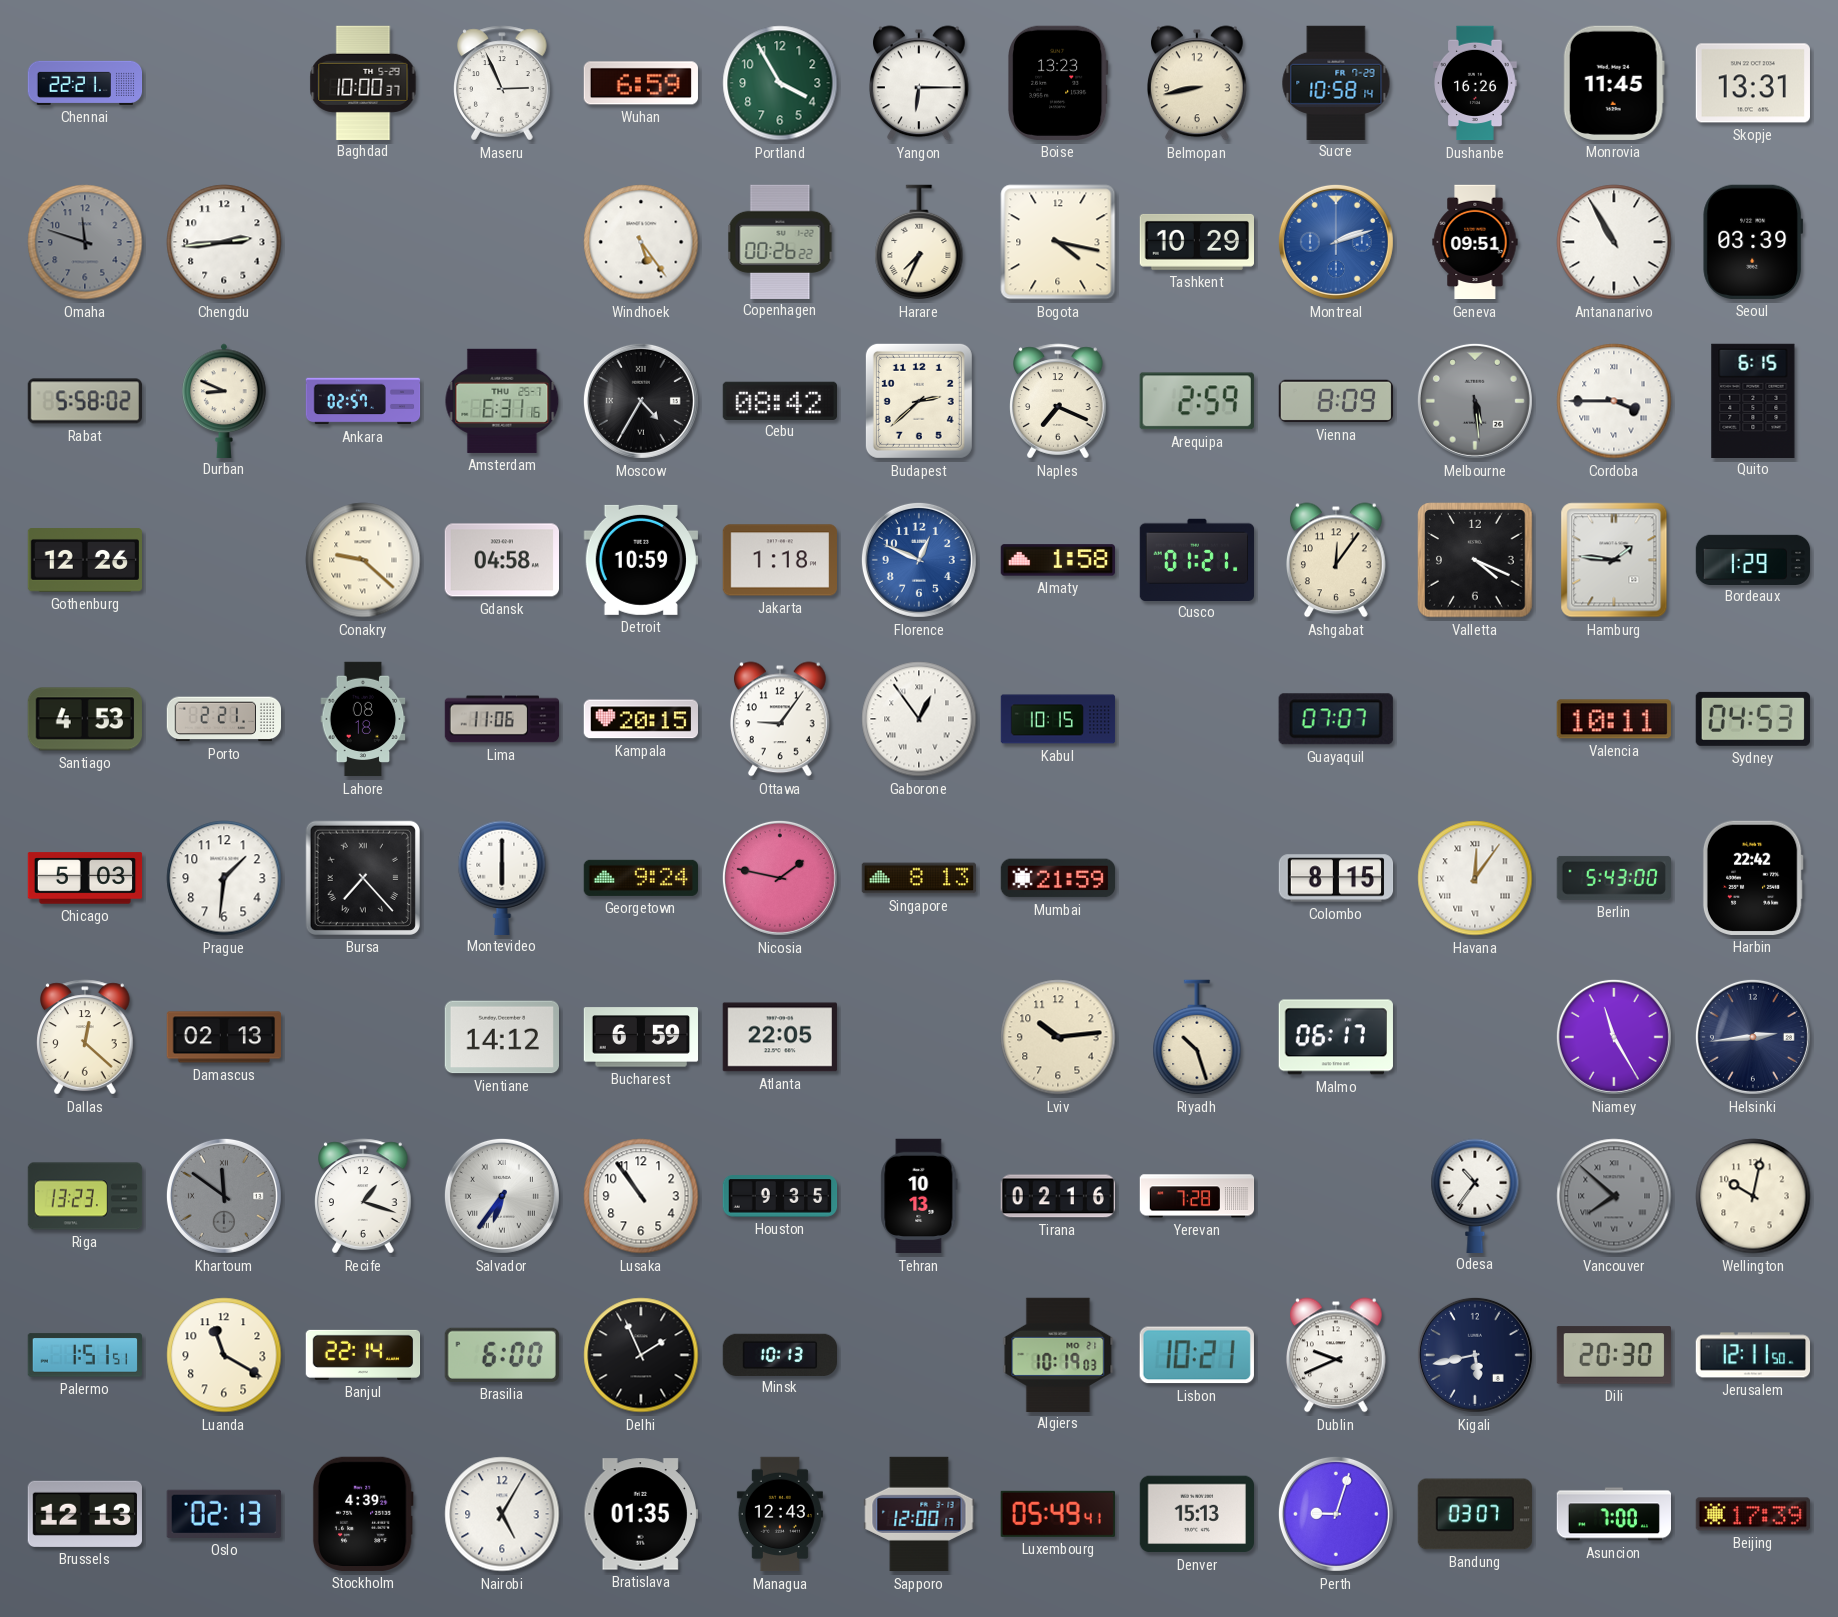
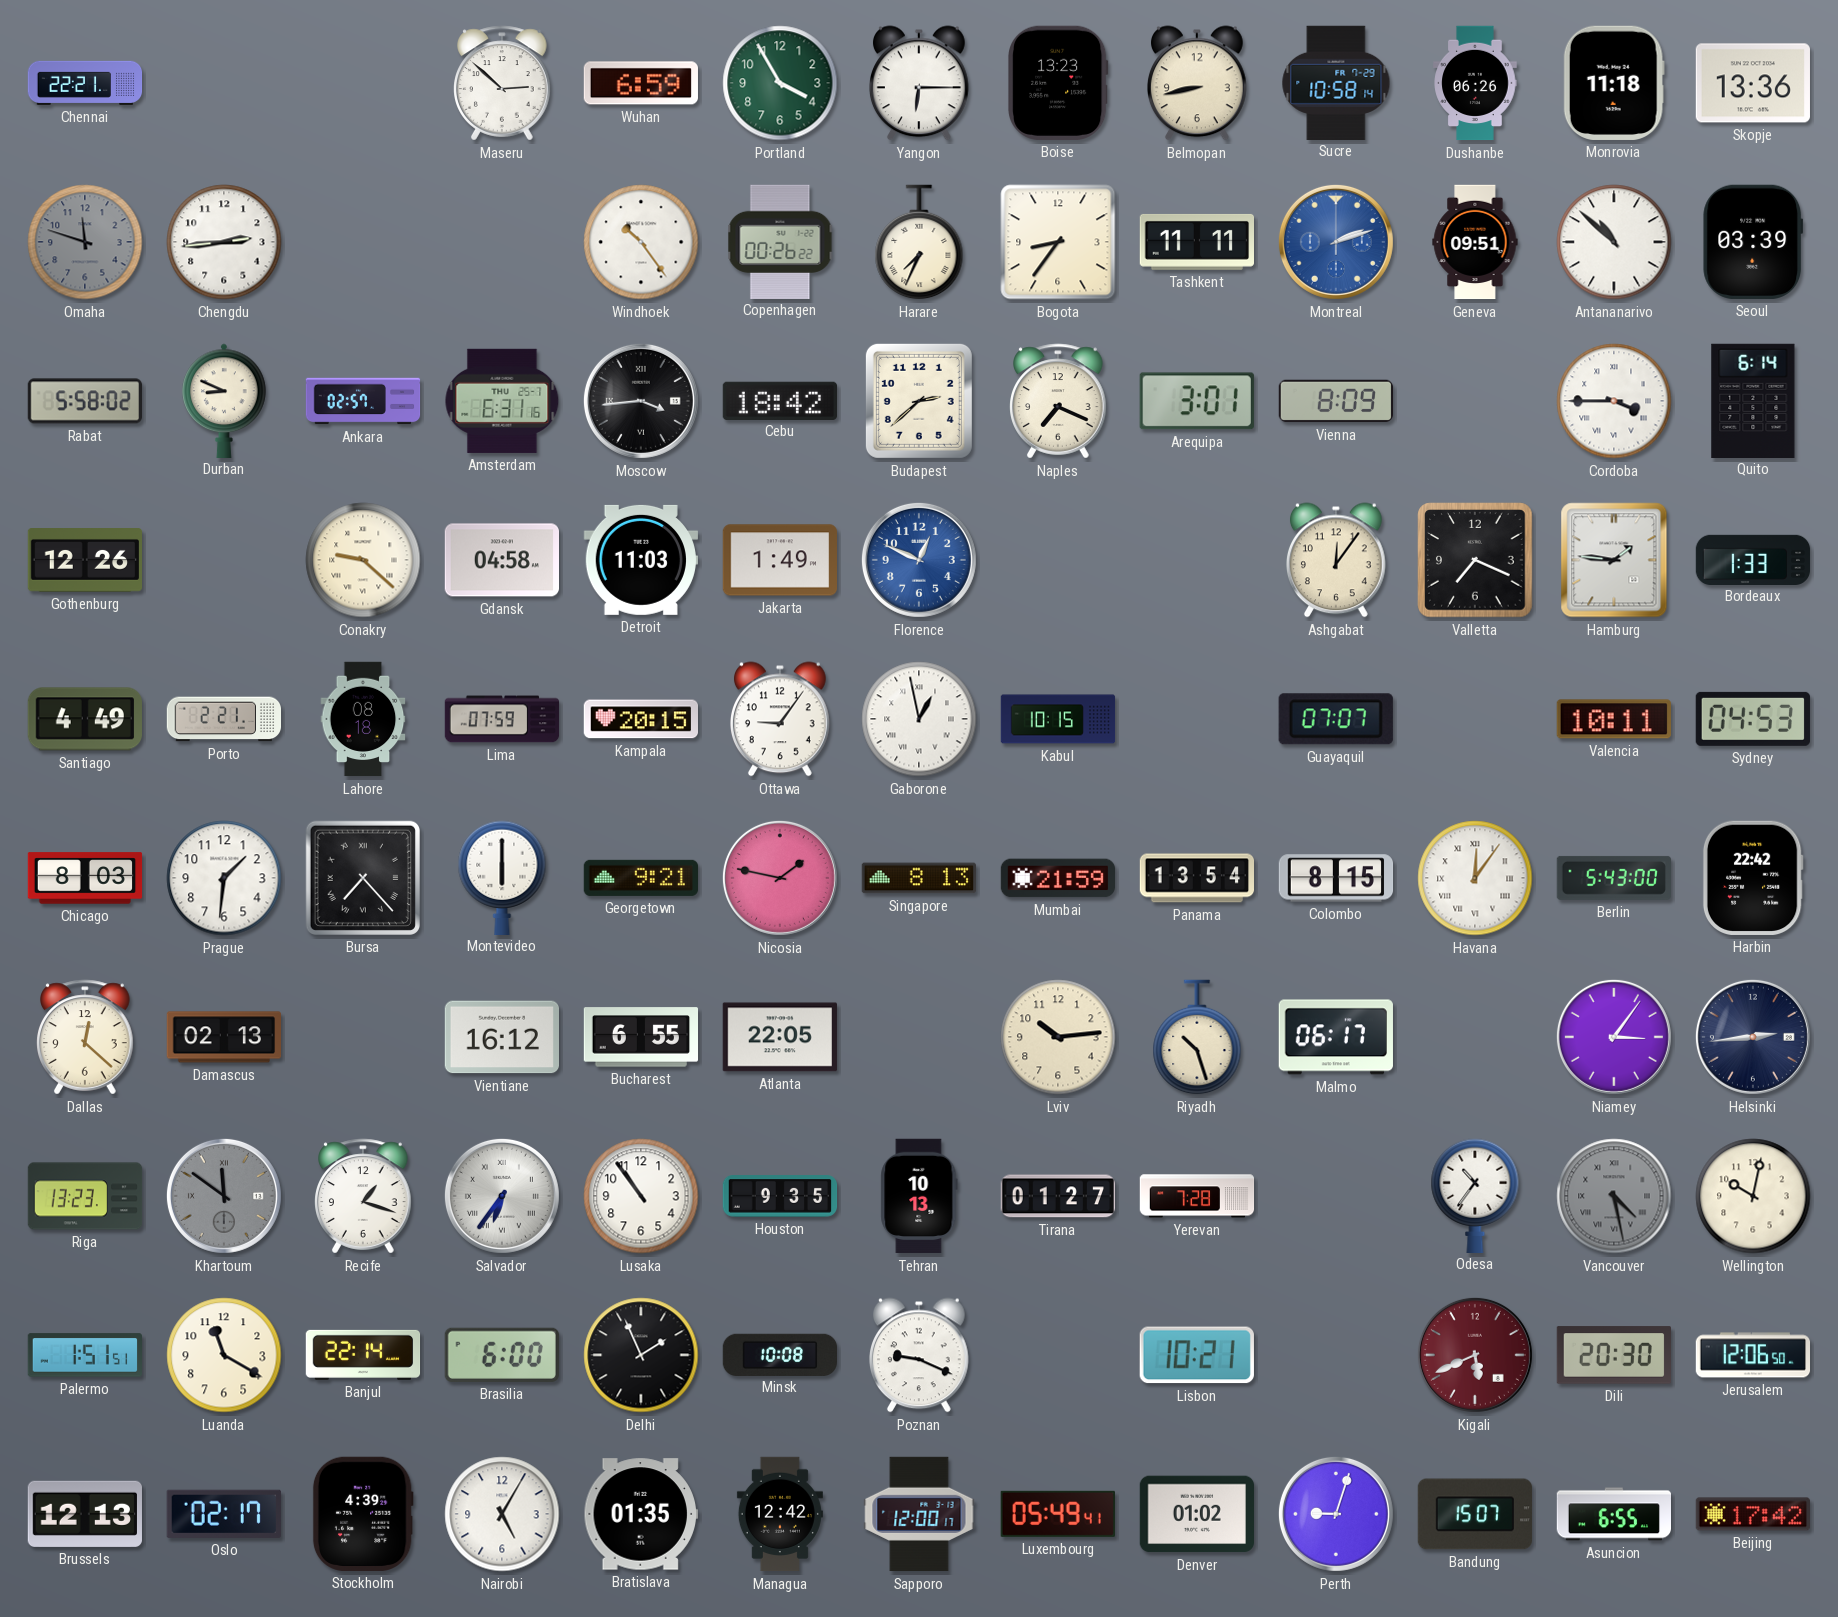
Baghdad: 10:00 -> none (363, 82)
Maseru: 2:56 -> 2:52 (502, 83)
Dushanbe: 16:26 -> 06:26 (1475, 83)
Monrovia: 11:45 -> 11:18 (1614, 83)
Skopje: 13:31 -> 13:36 (1752, 83)
Windhoek: 5:24 -> 10:24 (641, 242)
Bogota: 4:17 -> 8:36 (1058, 242)
Tashkent: 10:29 -> 11:11 (1196, 242)
Antananarivo: 10:55 -> 10:52 (1614, 242)
Moscow: 4:35 -> 3:44 (641, 401)
Cebu: 08:42 -> 18:42 (779, 400)
Arequipa: 2:59 -> 3:01 (1197, 401)
Melbourne: 5:29 -> none (1475, 401)
Quito: 6:15 -> 6:14 (1753, 400)
Detroit: 10:59 -> 11:03 (640, 560)
Jakarta: 1:18 -> 1:49 (779, 560)
Almaty: 1:58 -> none (1057, 560)
Cusco: 01:21 -> none (1196, 559)
Valletta: 4:19 -> 7:19 (1475, 560)
Bordeaux: 1:29 -> 1:33 (1753, 559)
Santiago: 4:53 -> 4:49 (85, 719)
Lima: 11:06 -> 07:59 (502, 719)
Gaborone: 12:54 -> 12:58 (919, 719)
Chicago: 5:03 -> 8:03 (85, 878)
Georgetown: 9:24 -> 9:21 (640, 878)
Panama: none -> 13:54 (1197, 878)
Vientiane: 14:12 -> 16:12 (501, 1037)
Bucharest: 6:59 -> 6:55 (641, 1037)
Niamey: 11:25 -> 3:06 (1614, 1037)
Tirana: 02:16 -> 01:27 (1057, 1196)
Vancouver: 7:52 -> 4:28 (1614, 1196)
Minsk: 10:13 -> 10:08 (779, 1354)
Poznan: none -> 9:19 (920, 1355)
Algiers: 10:19 -> none (1058, 1354)
Dublin: 9:41 -> none (1337, 1355)
Kigali: 5:43 -> 5:41 (1475, 1355)
Kigali dial: navy -> burgundy (1475, 1355)
Jerusalem: 12:11 -> 12:06 (1753, 1355)
Oslo: 02:13 -> 02:17 (224, 1514)
Managua: 12:43 -> 12:42 (780, 1514)
Denver: 15:13 -> 01:02 (1196, 1514)
Bandung: 03:07 -> 15:07 (1474, 1514)
Asuncion: 7:00 -> 6:55 (1613, 1514)
Beijing: 17:39 -> 17:42 (1752, 1514)
